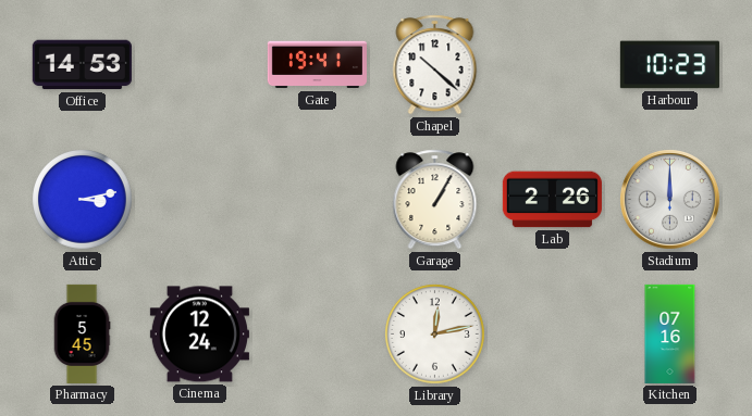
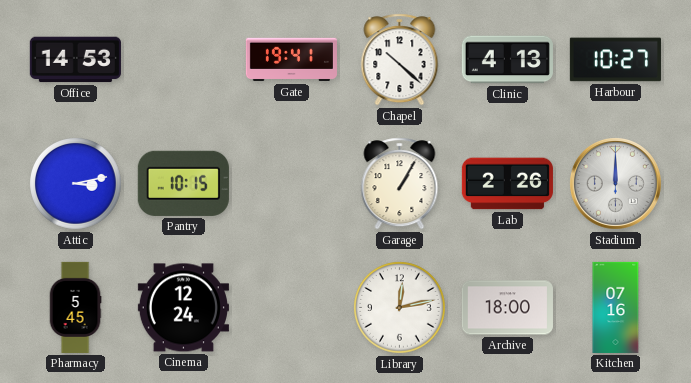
Clinic: none -> 4:13 (507, 60)
Harbour: 10:23 -> 10:27 (615, 60)
Pantry: none -> 10:15 (183, 183)
Archive: none -> 18:00 (507, 308)
